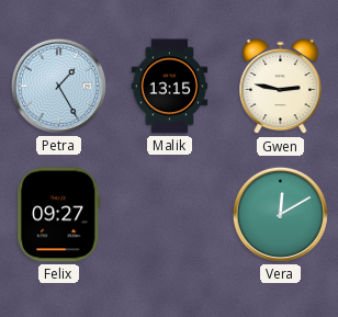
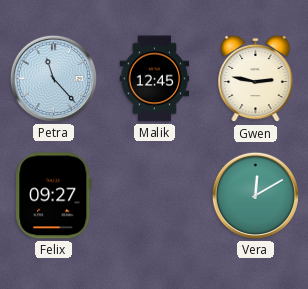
Petra: 1:25 -> 11:23 (53, 78)
Malik: 13:15 -> 12:45 (155, 79)
